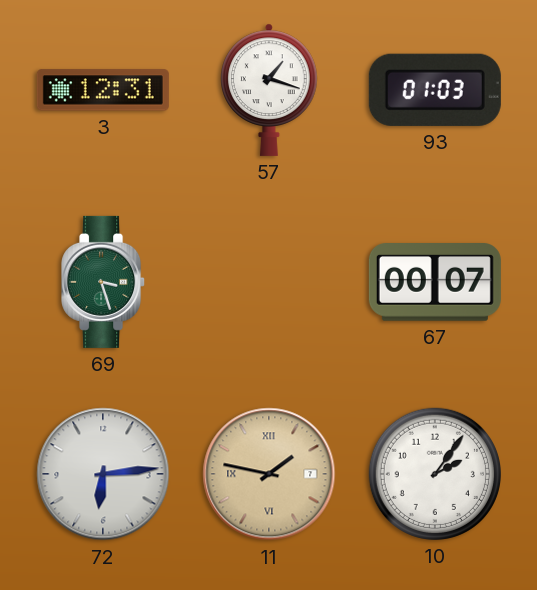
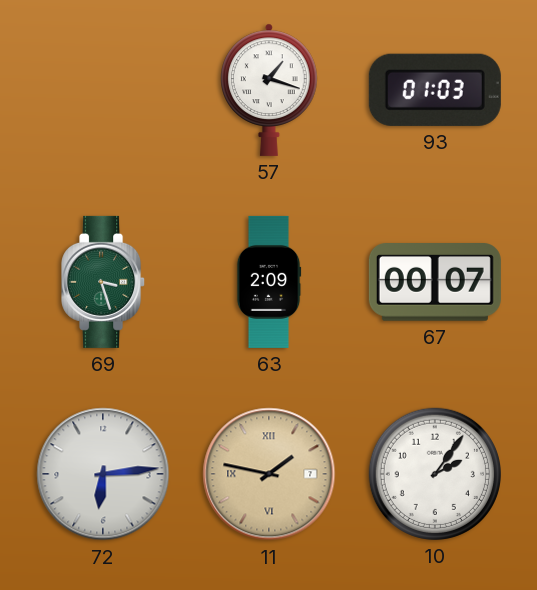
3: 12:31 -> none (103, 90)
63: none -> 2:09 (269, 282)
